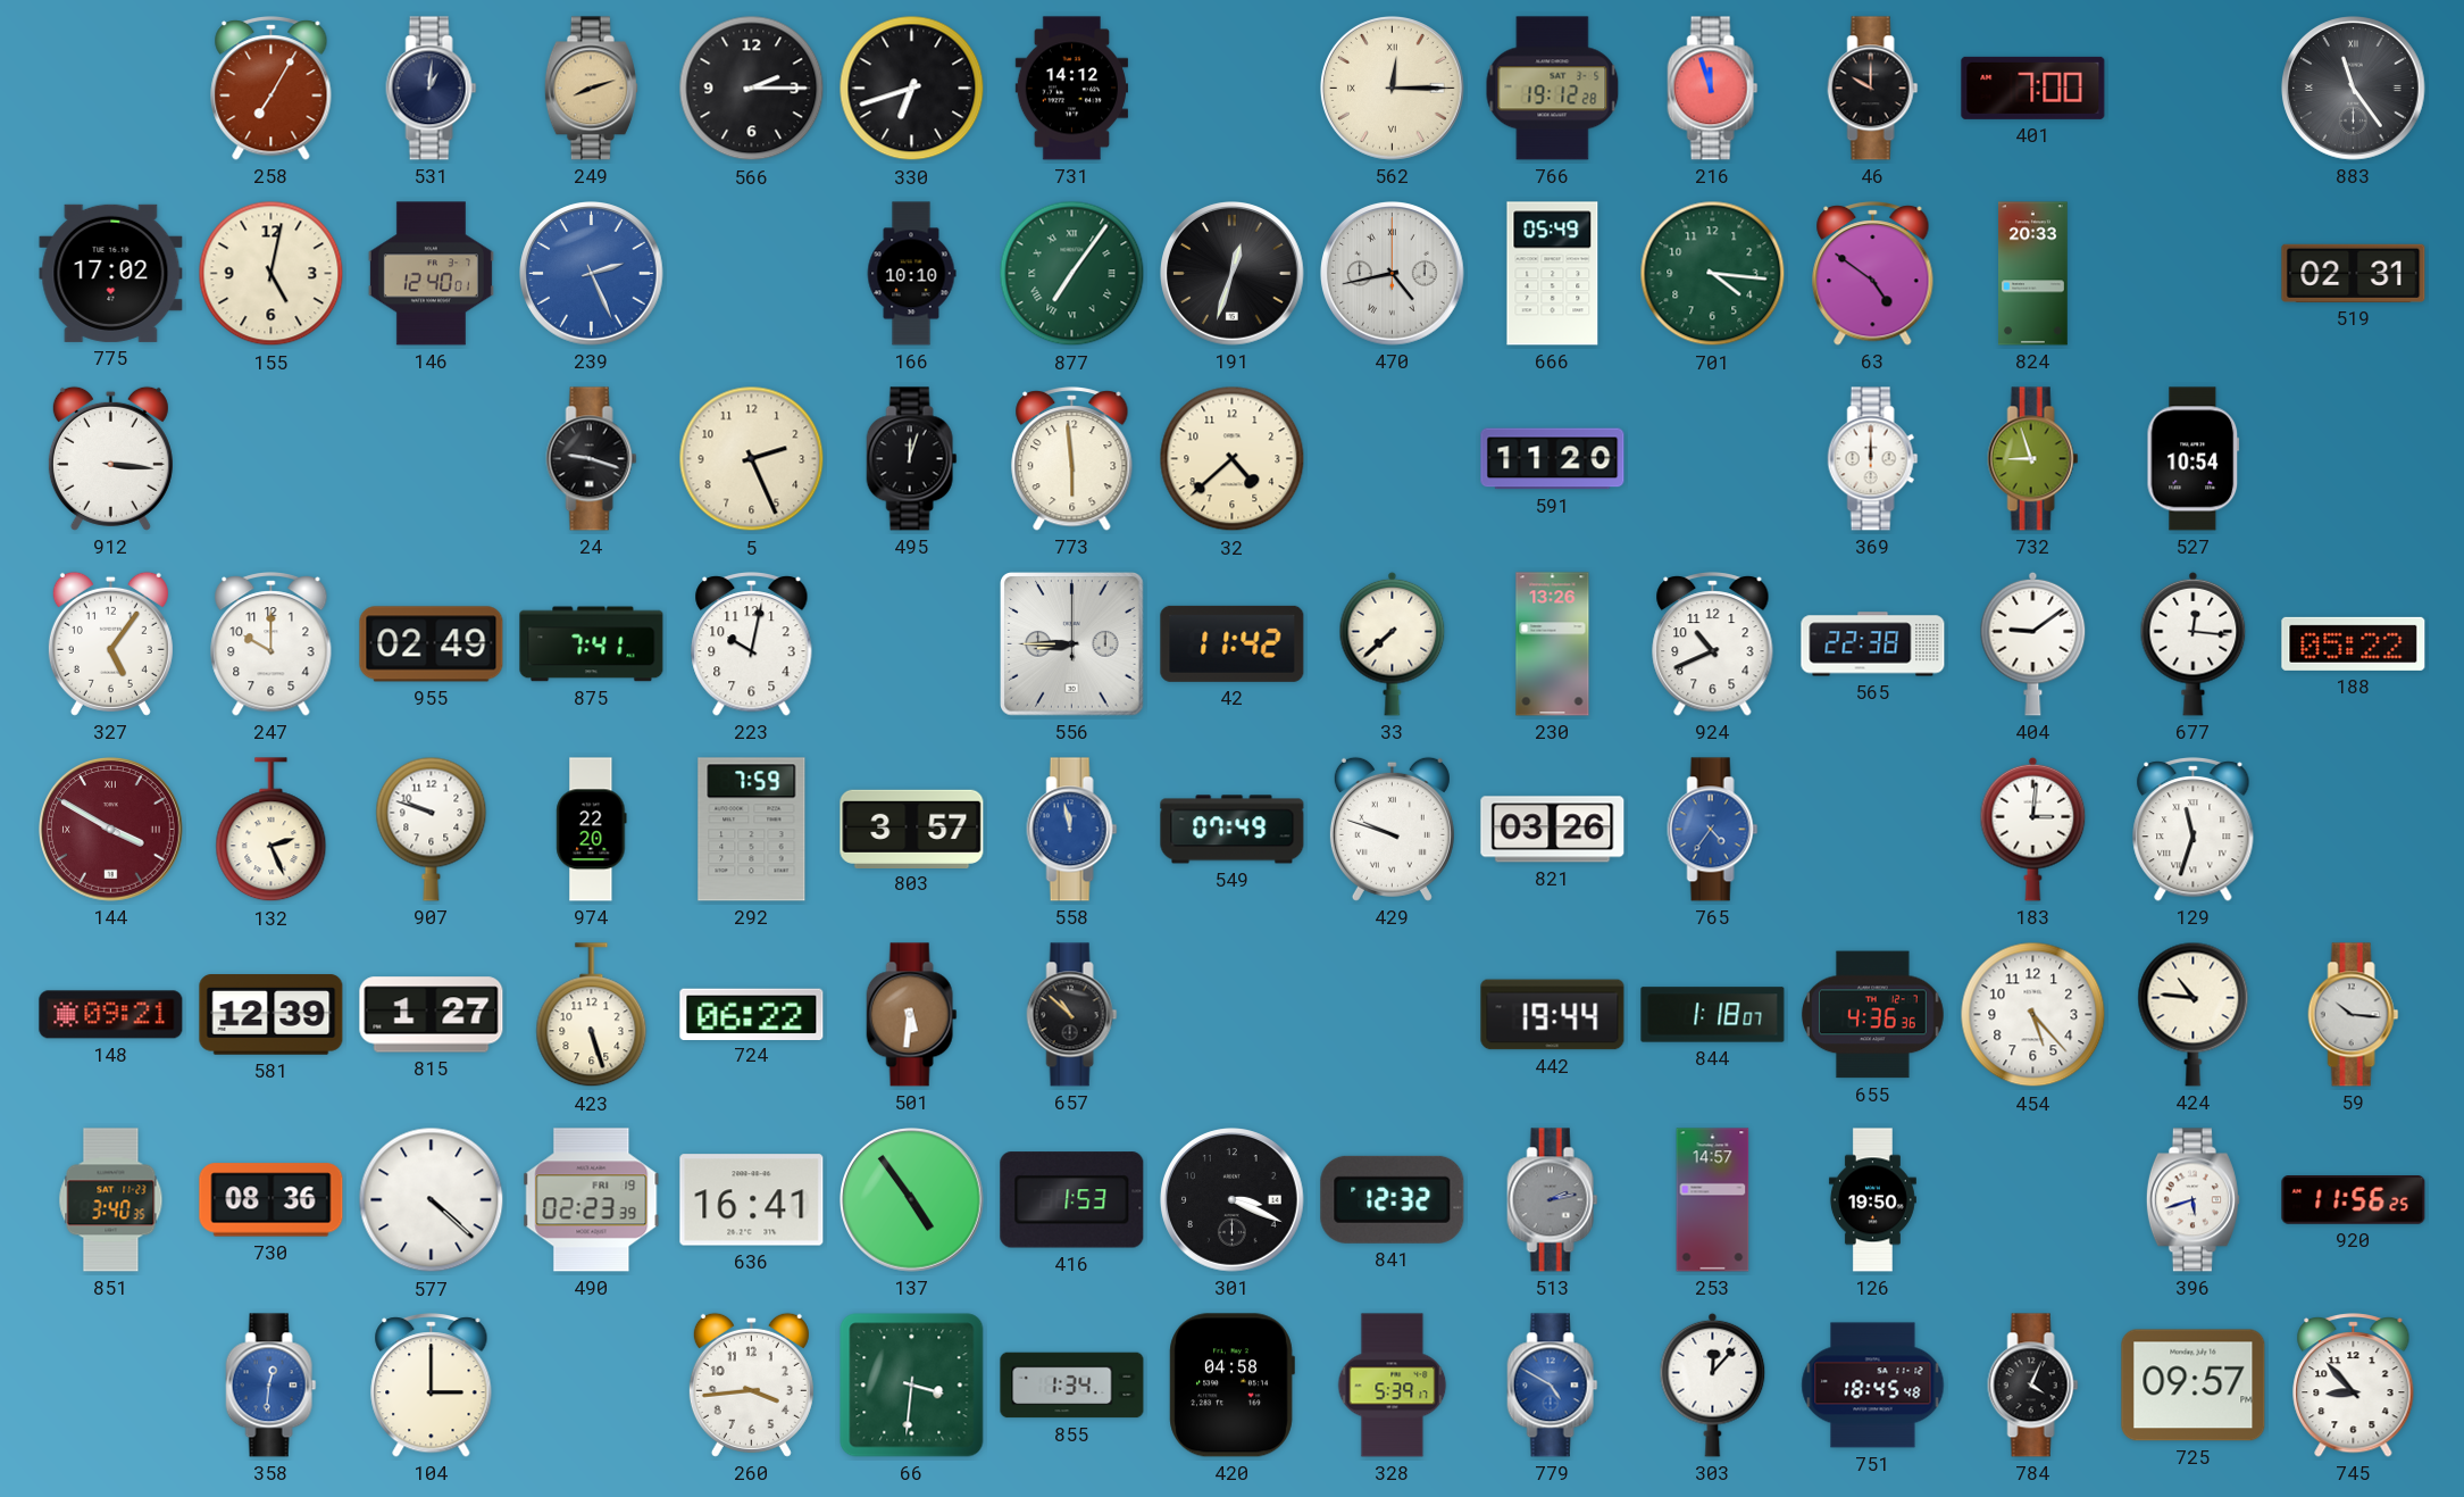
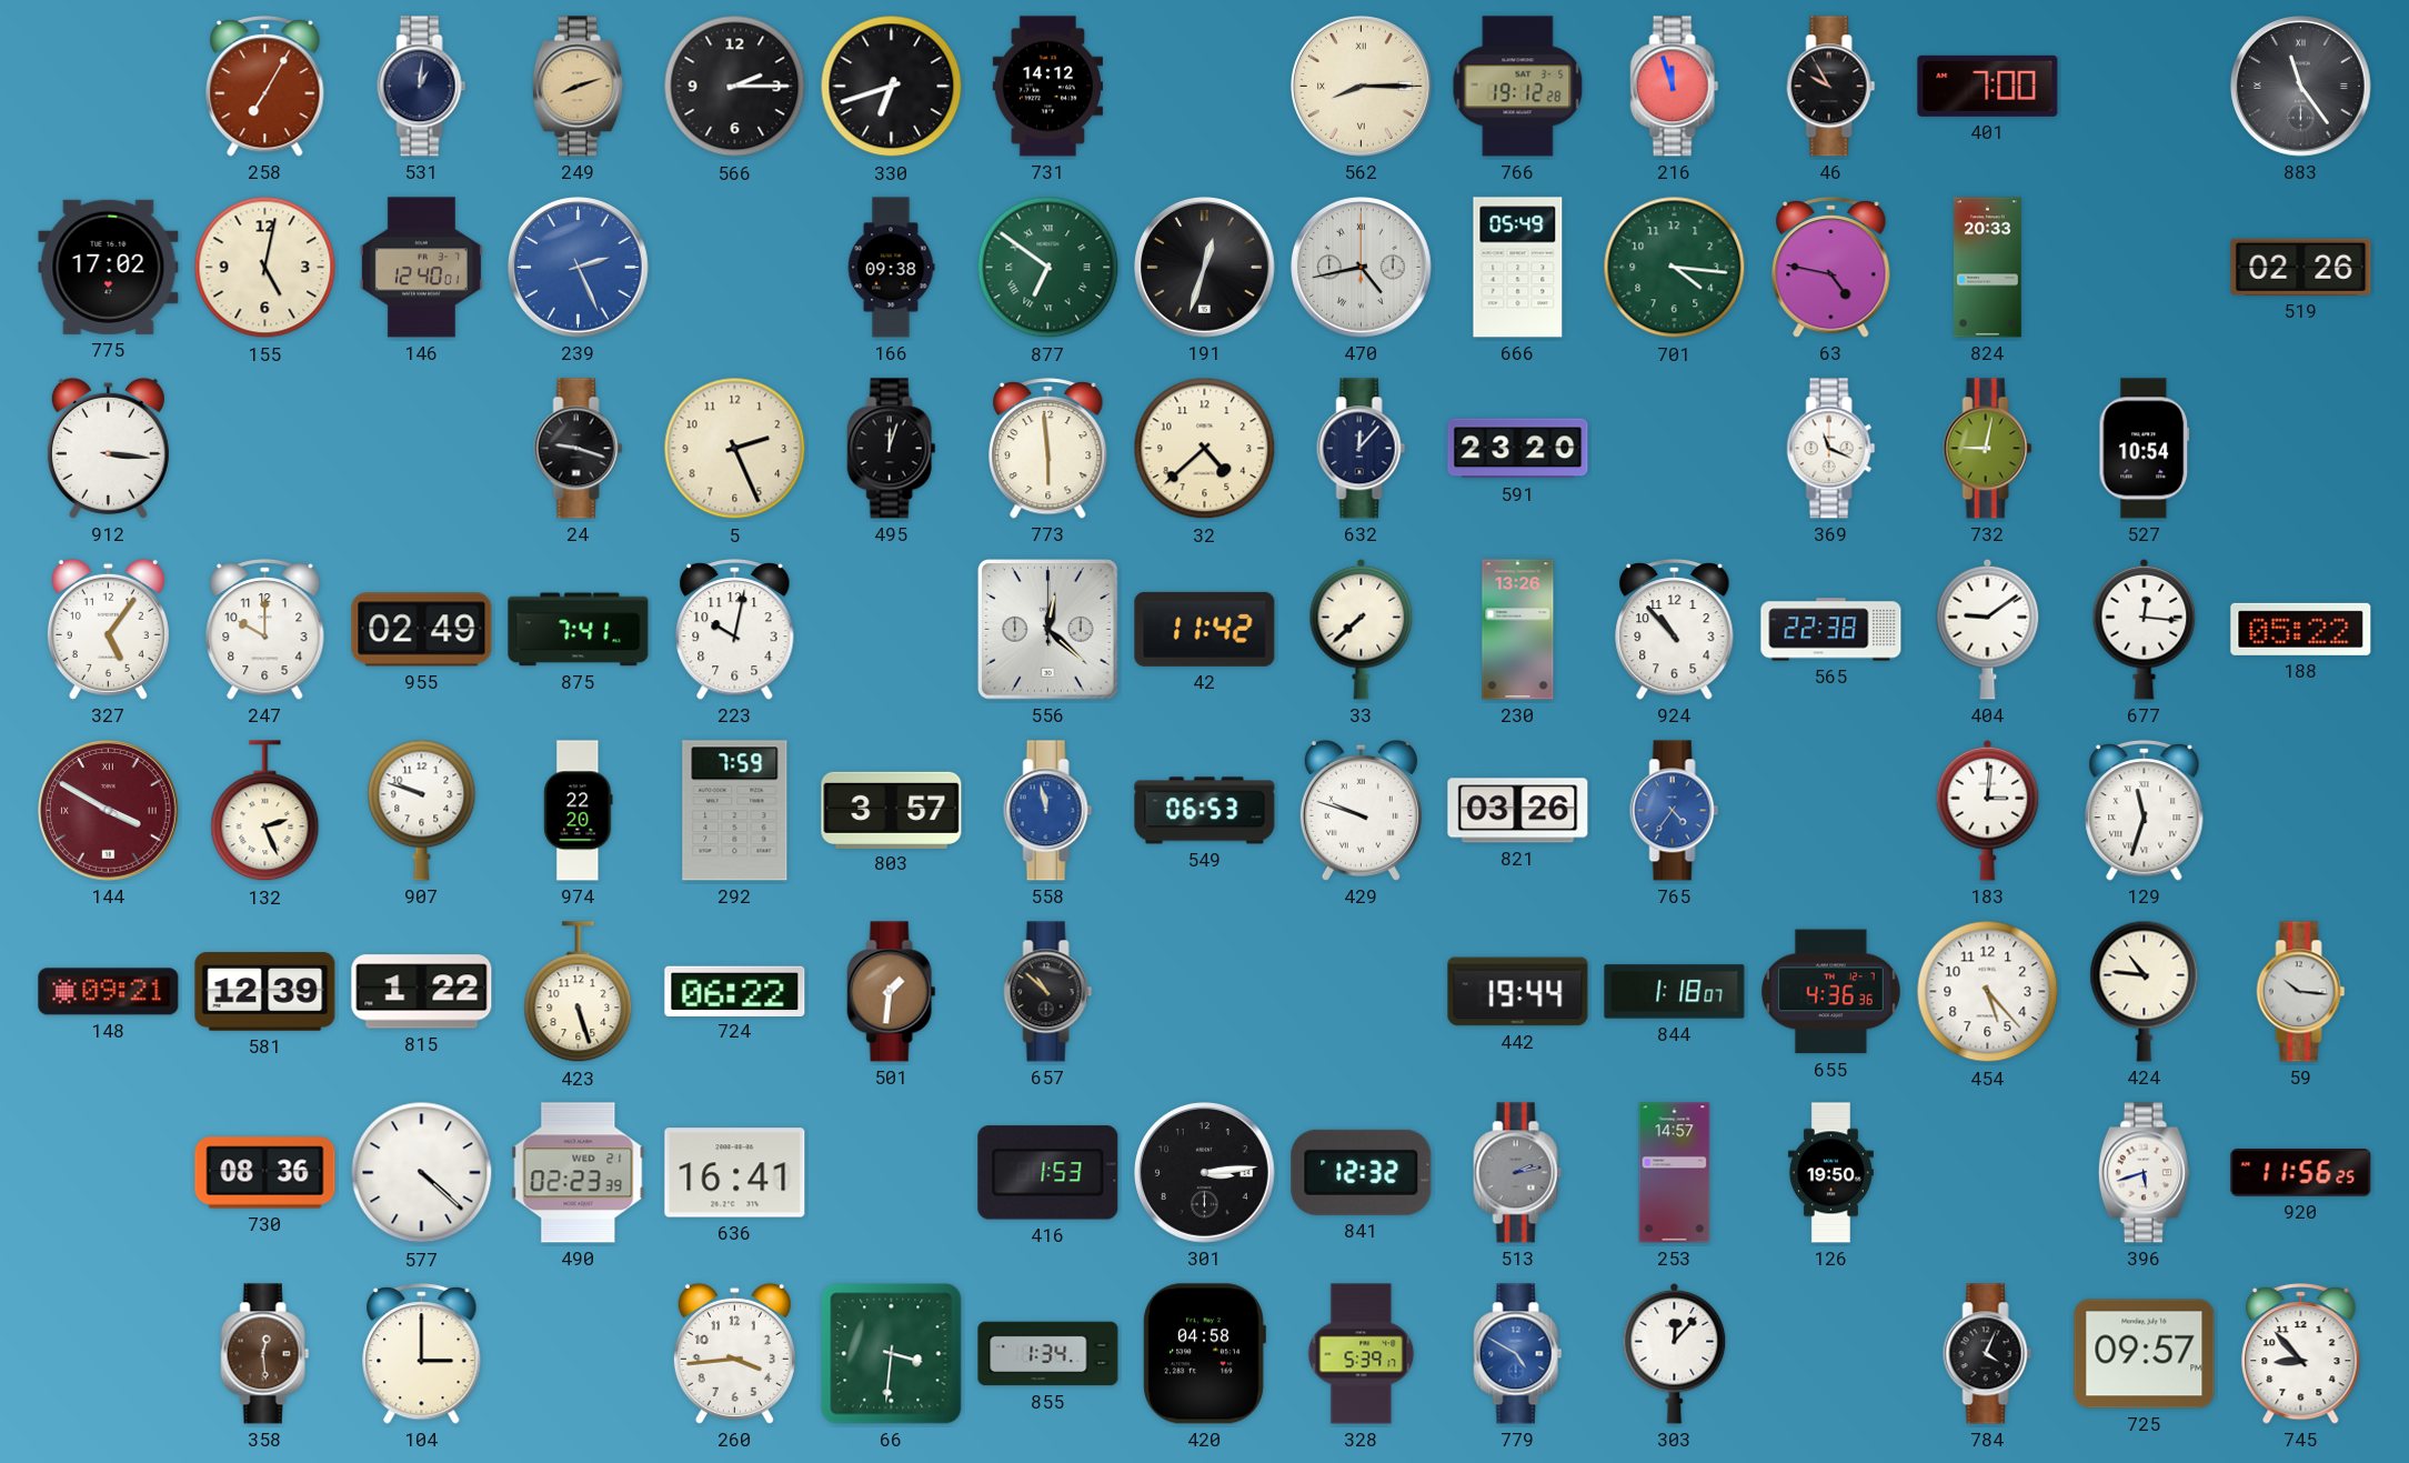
562: 12:15 -> 8:15 (1362, 87)
46: 10:00 -> 9:55 (1831, 87)
166: 10:10 -> 09:38 (891, 268)
877: 7:06 -> 6:51 (1048, 268)
63: 4:51 -> 4:47 (1831, 268)
519: 02:31 -> 02:26 (2301, 267)
632: none -> 12:07 (1362, 449)
591: 11:20 -> 23:20 (1518, 449)
369: 12:00 -> 11:19 (1831, 449)
732: 8:57 -> 9:02 (1988, 449)
556: 8:45 -> 12:22 (1048, 630)
924: 10:41 -> 10:53 (1675, 630)
549: 07:49 -> 06:53 (1205, 811)
815: 1:27 -> 1:22 (422, 992)
501: 5:31 -> 1:31 (892, 992)
851: 3:40 -> none (111, 1200)
490 date: FRI 19 -> WED 21 (579, 1173)
137: 4:54 -> none (912, 1200)
301: 3:19 -> 3:14 (1205, 1173)
358: 12:31 -> 12:29 (265, 1354)
358 dial: blue -> brown (265, 1354)
751: 18:45 -> none (1873, 1386)
